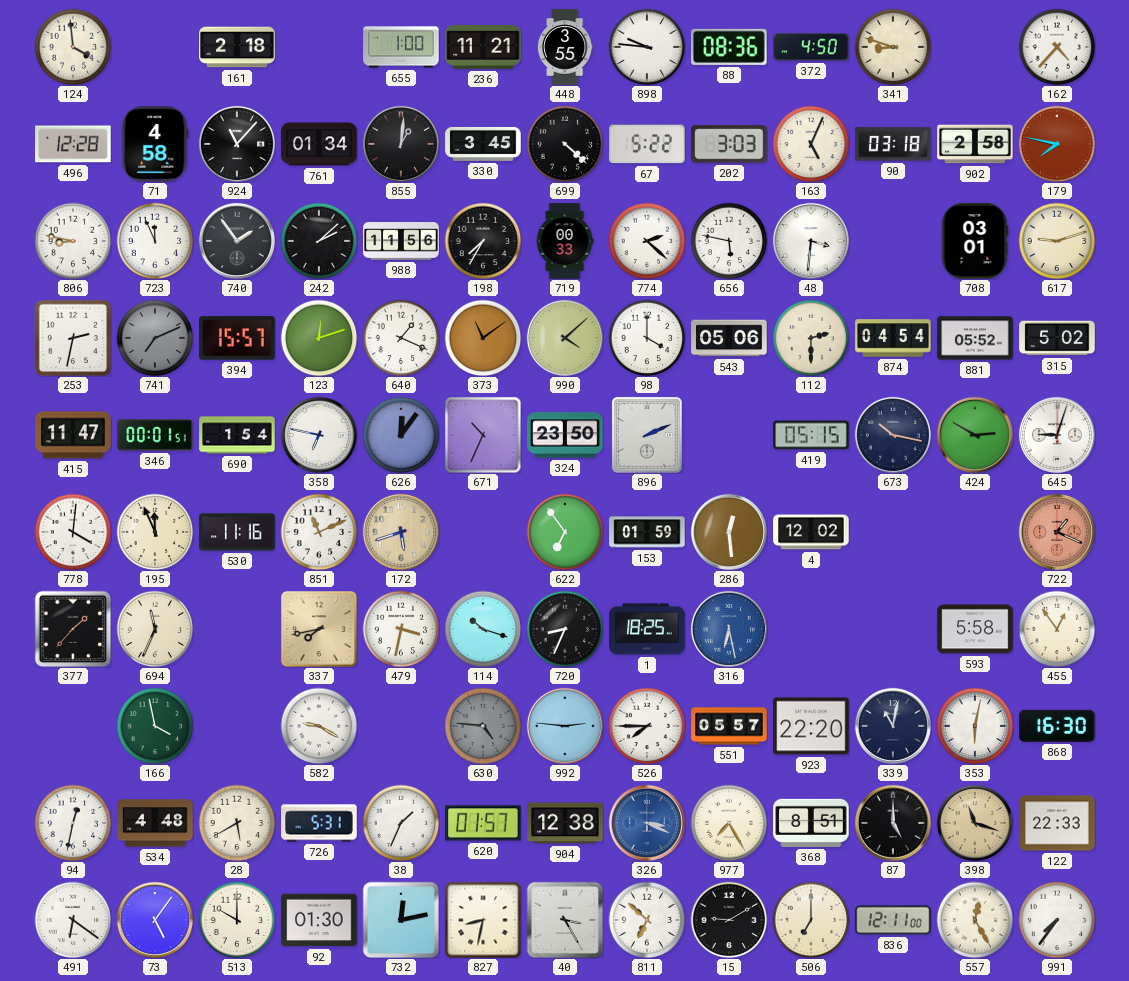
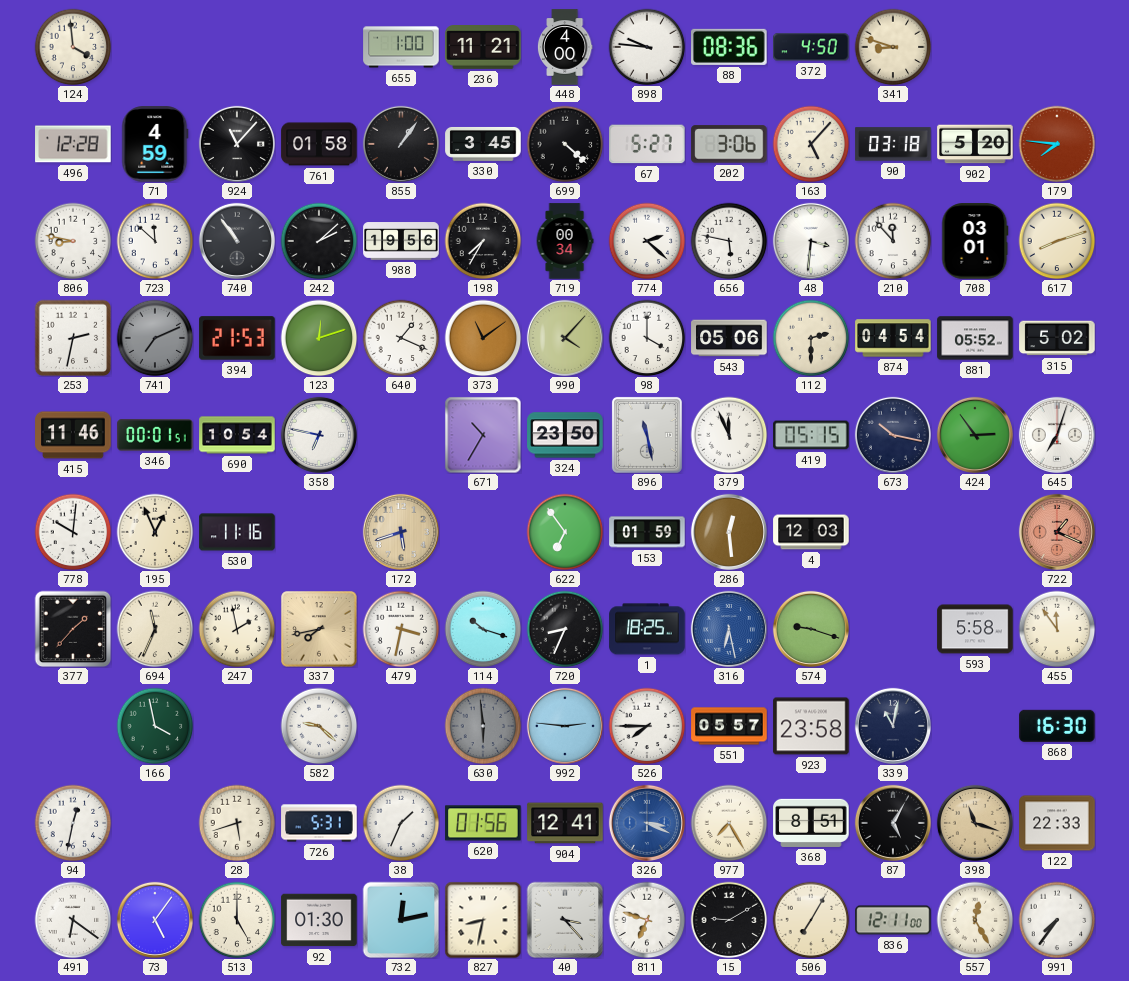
161: 2:18 -> none (237, 47)
448: 3:55 -> 4:00 (565, 47)
162: 4:37 -> none (1057, 47)
71: 4:58 -> 4:59 (155, 144)
761: 01:34 -> 01:58 (319, 144)
855: 1:01 -> 1:06 (401, 144)
67: 5:22 -> 5:27 (647, 144)
202: 3:03 -> 3:06 (729, 144)
163: 5:04 -> 5:07 (811, 144)
902: 2:58 -> 5:20 (975, 144)
179: 7:47 -> 7:46 (1057, 144)
723: 11:56 -> 11:52 (155, 241)
740: 1:54 -> 10:54 (237, 241)
988: 11:56 -> 19:56 (401, 241)
719: 00:33 -> 00:34 (565, 241)
210: none -> 11:53 (893, 241)
617: 9:12 -> 8:12 (1057, 241)
394: 15:57 -> 21:53 (237, 338)
990: 4:08 -> 4:07 (565, 338)
415: 11:47 -> 11:46 (73, 435)
690: 1:54 -> 10:54 (237, 435)
626: 12:06 -> none (401, 435)
671: 10:34 -> 10:35 (483, 435)
896: 2:11 -> 11:28 (647, 435)
379: none -> 11:56 (729, 435)
424: 2:50 -> 2:54 (975, 435)
645: 9:03 -> 7:03 (1057, 435)
778: 4:01 -> 10:01 (73, 532)
195: 11:56 -> 12:56 (155, 532)
851: 11:11 -> none (319, 532)
4: 12:02 -> 12:03 (811, 532)
247: none -> 1:58 (237, 629)
574: none -> 9:18 (811, 629)
455: 12:54 -> 11:54 (1057, 629)
582: 9:20 -> 9:22 (319, 726)
630: 4:46 -> 5:59 (483, 726)
923: 22:20 -> 23:58 (811, 726)
353: 6:02 -> none (975, 726)
534: 4:48 -> none (155, 823)
28: 5:40 -> 5:42 (237, 823)
620: 01:57 -> 01:56 (483, 823)
904: 12:38 -> 12:41 (565, 823)
87: 5:00 -> 5:05 (893, 823)
513: 10:00 -> 5:00 (237, 920)
40: 3:25 -> 3:23 (565, 920)
811: 6:52 -> 6:48 (647, 920)
506: 7:00 -> 7:05 (811, 920)
